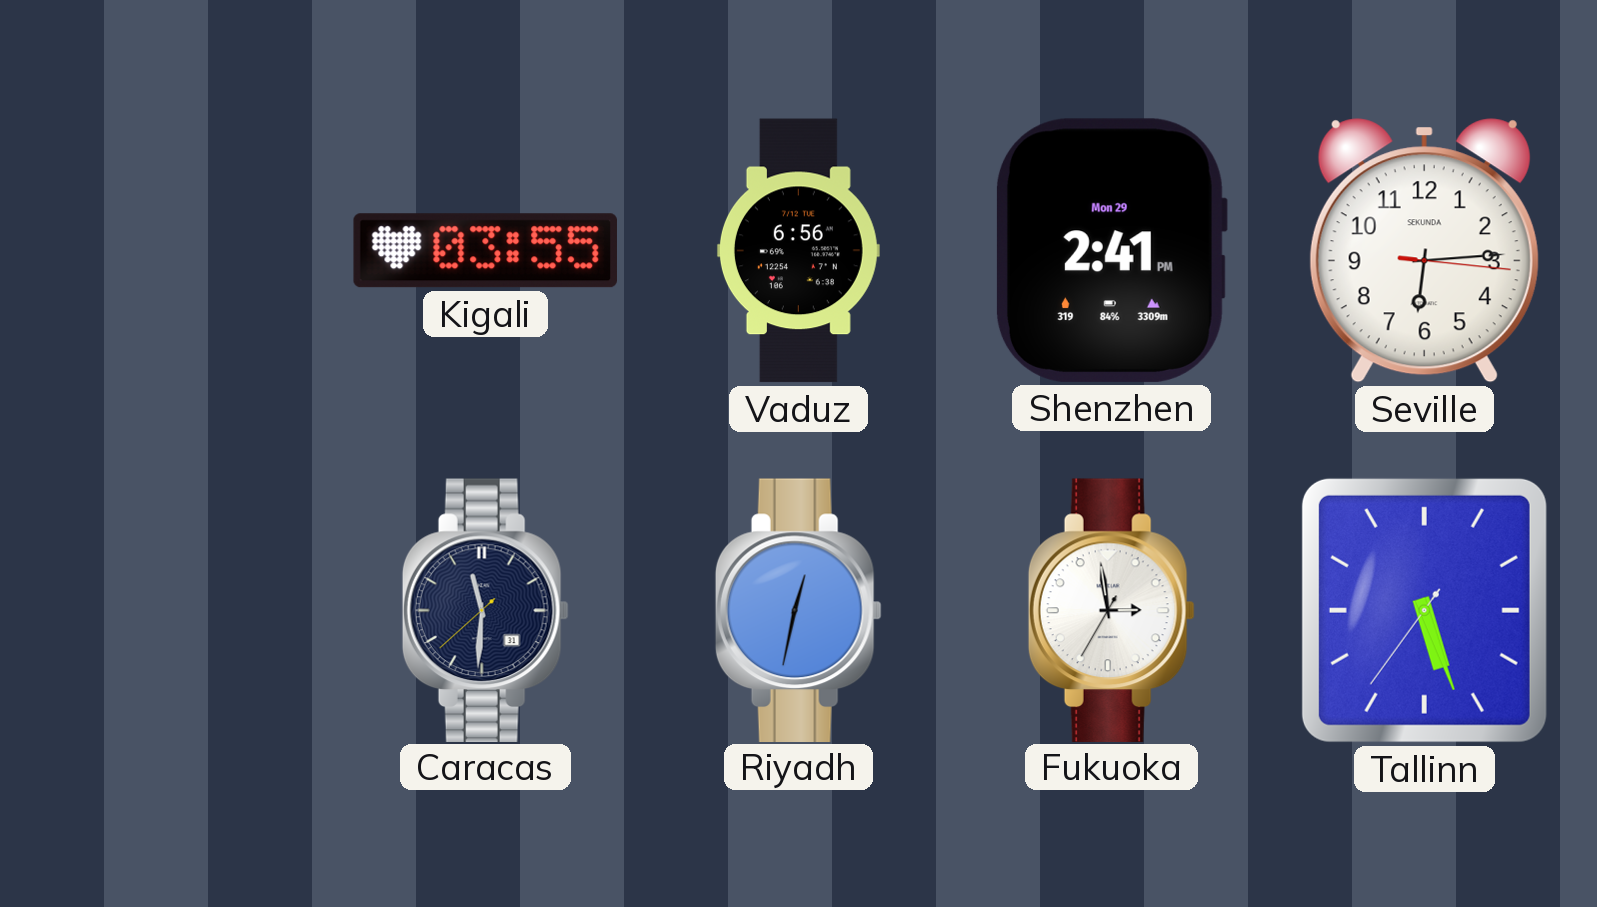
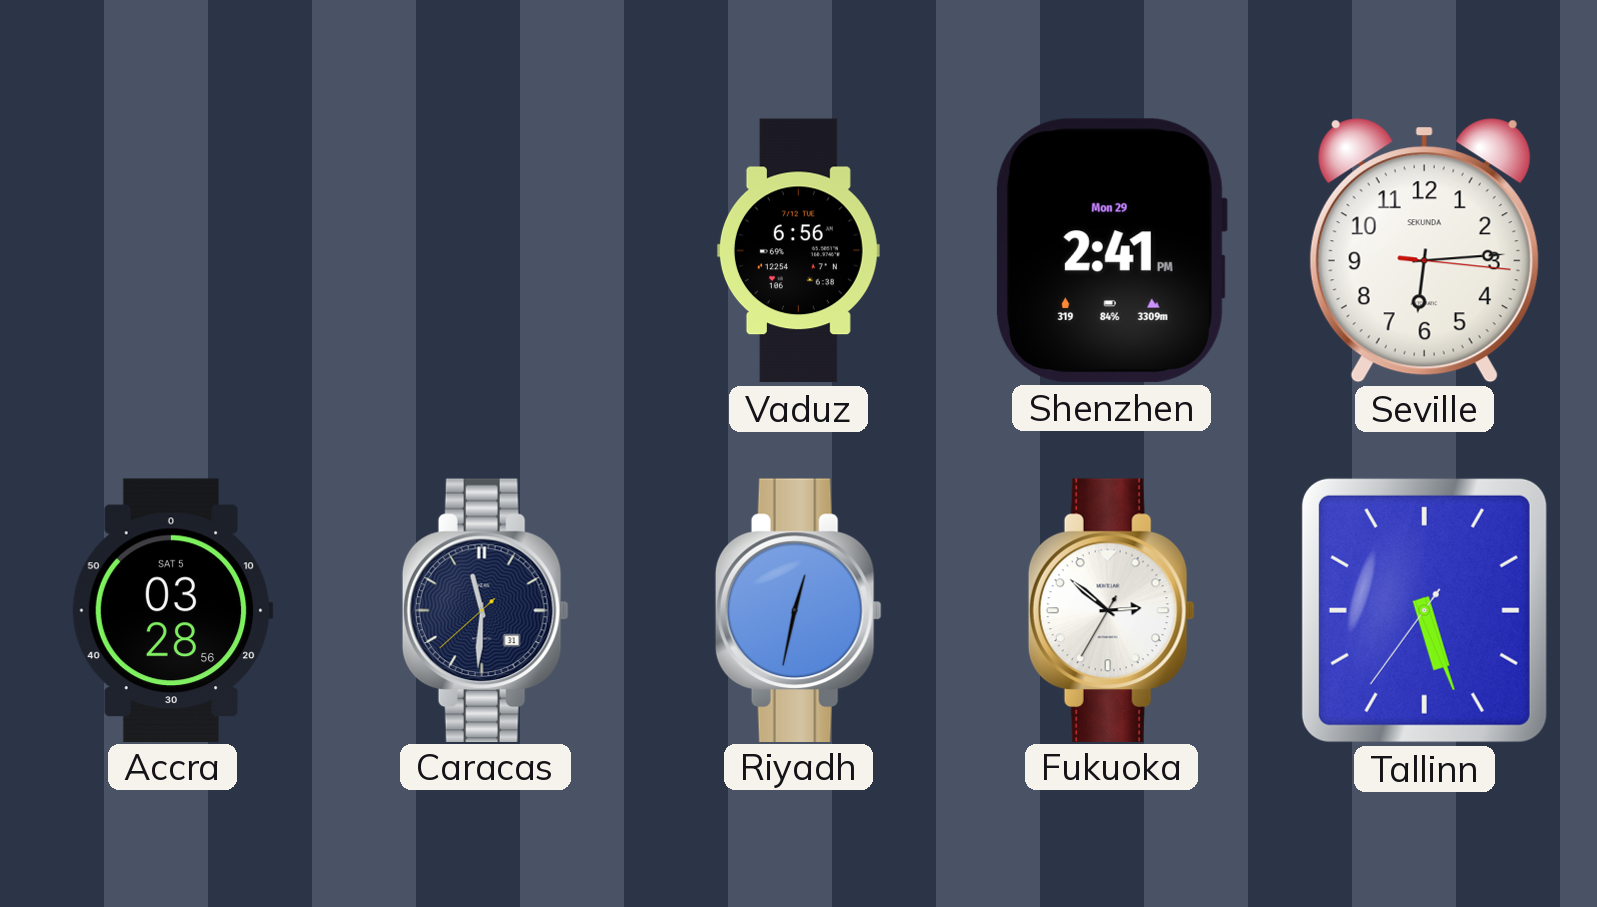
Kigali: 03:55 -> none (485, 251)
Accra: none -> 03:28 (172, 610)
Fukuoka: 2:58 -> 2:51 (1111, 610)
